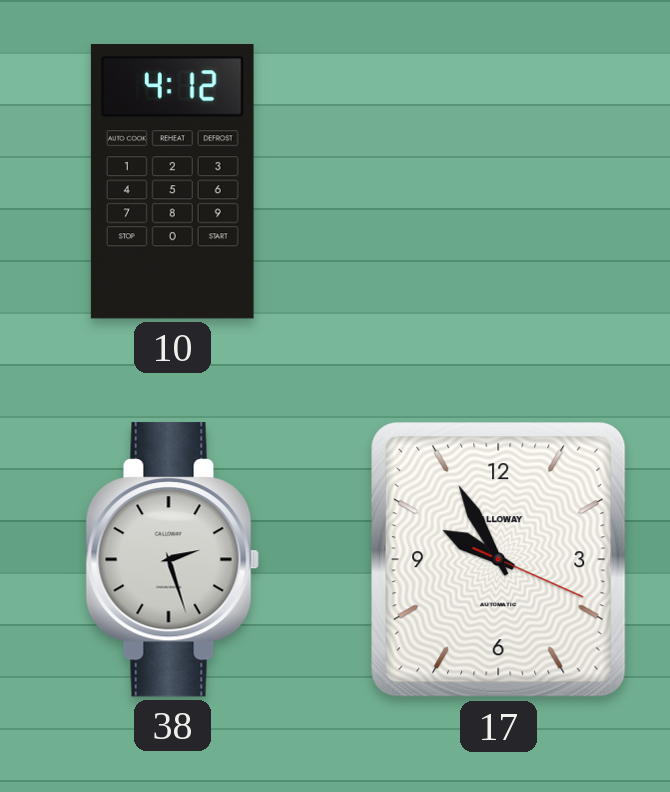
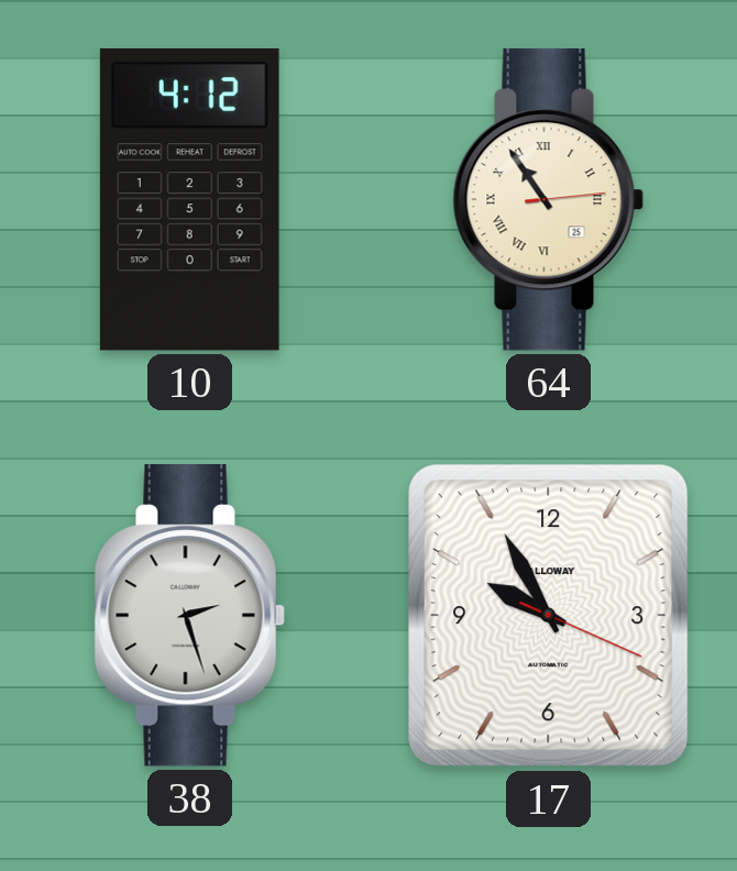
64: none -> 10:54 (548, 200)
